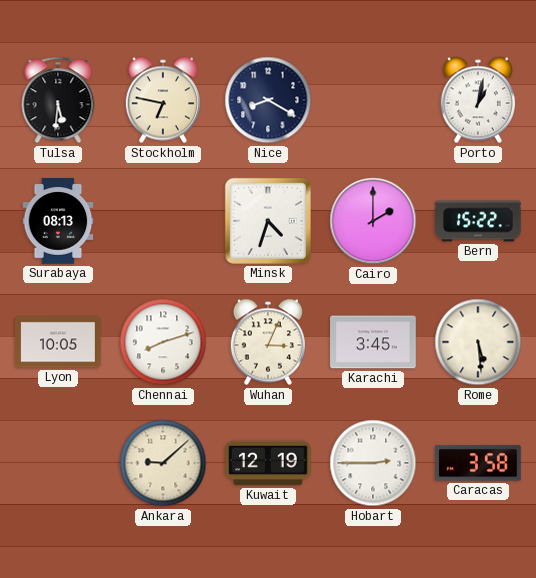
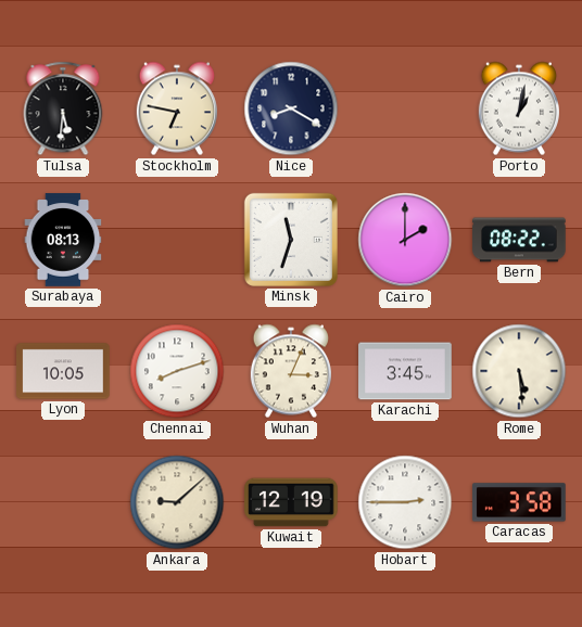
Minsk: 4:33 -> 11:33 (291, 240)
Bern: 15:22 -> 08:22 (519, 240)
